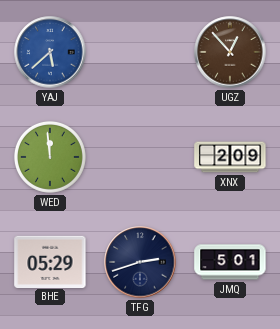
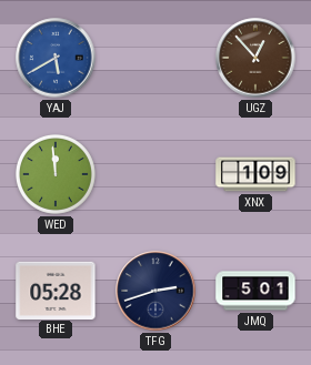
YAJ: 5:38 -> 5:40 (56, 58)
XNX: 2:09 -> 1:09 (255, 174)
BHE: 05:29 -> 05:28 (56, 290)
